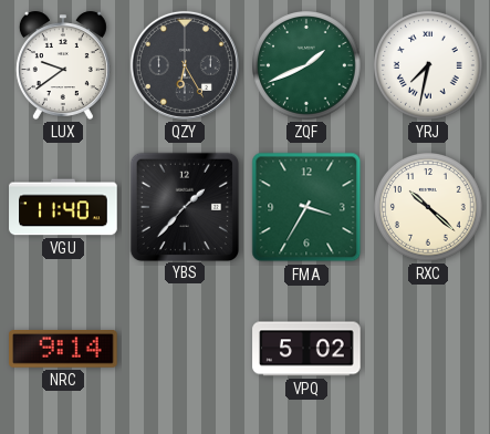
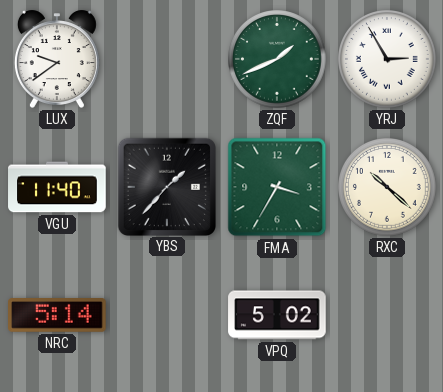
QZY: 6:25 -> none (185, 65)
YRJ: 7:32 -> 2:55 (388, 60)
NRC: 9:14 -> 5:14 (57, 316)
